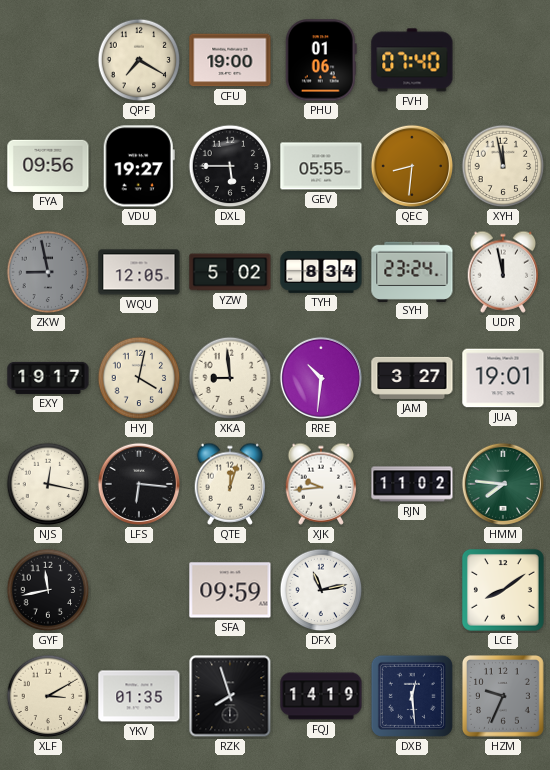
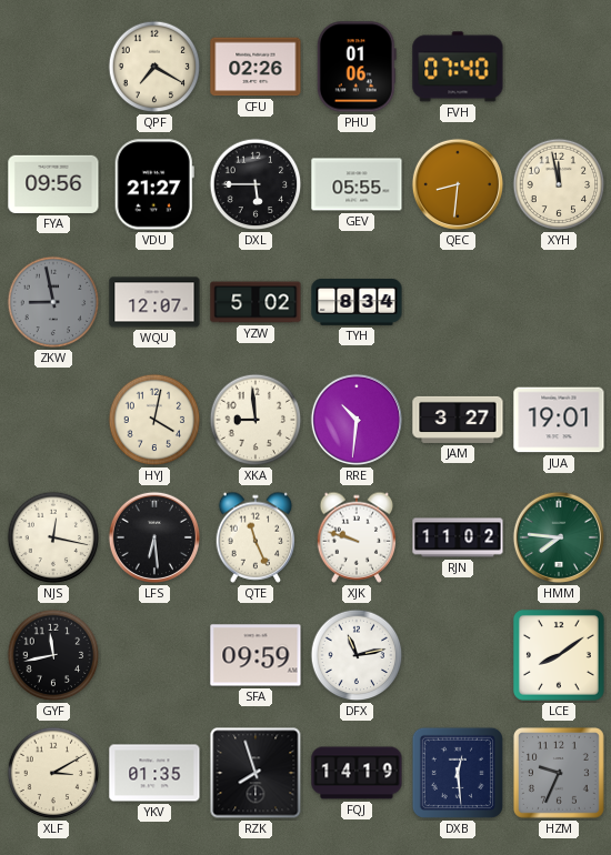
CFU: 19:00 -> 02:26 (256, 67)
VDU: 19:27 -> 21:27 (154, 184)
WQU: 12:05 -> 12:07 (154, 302)
SYH: 23:24 -> none (412, 271)
UDR: 11:58 -> none (503, 272)
EXY: 19:17 -> none (48, 378)
LFS: 6:16 -> 6:29 (154, 537)
QTE: 12:03 -> 11:26 (256, 537)
XJK: 9:44 -> 9:48 (357, 537)
